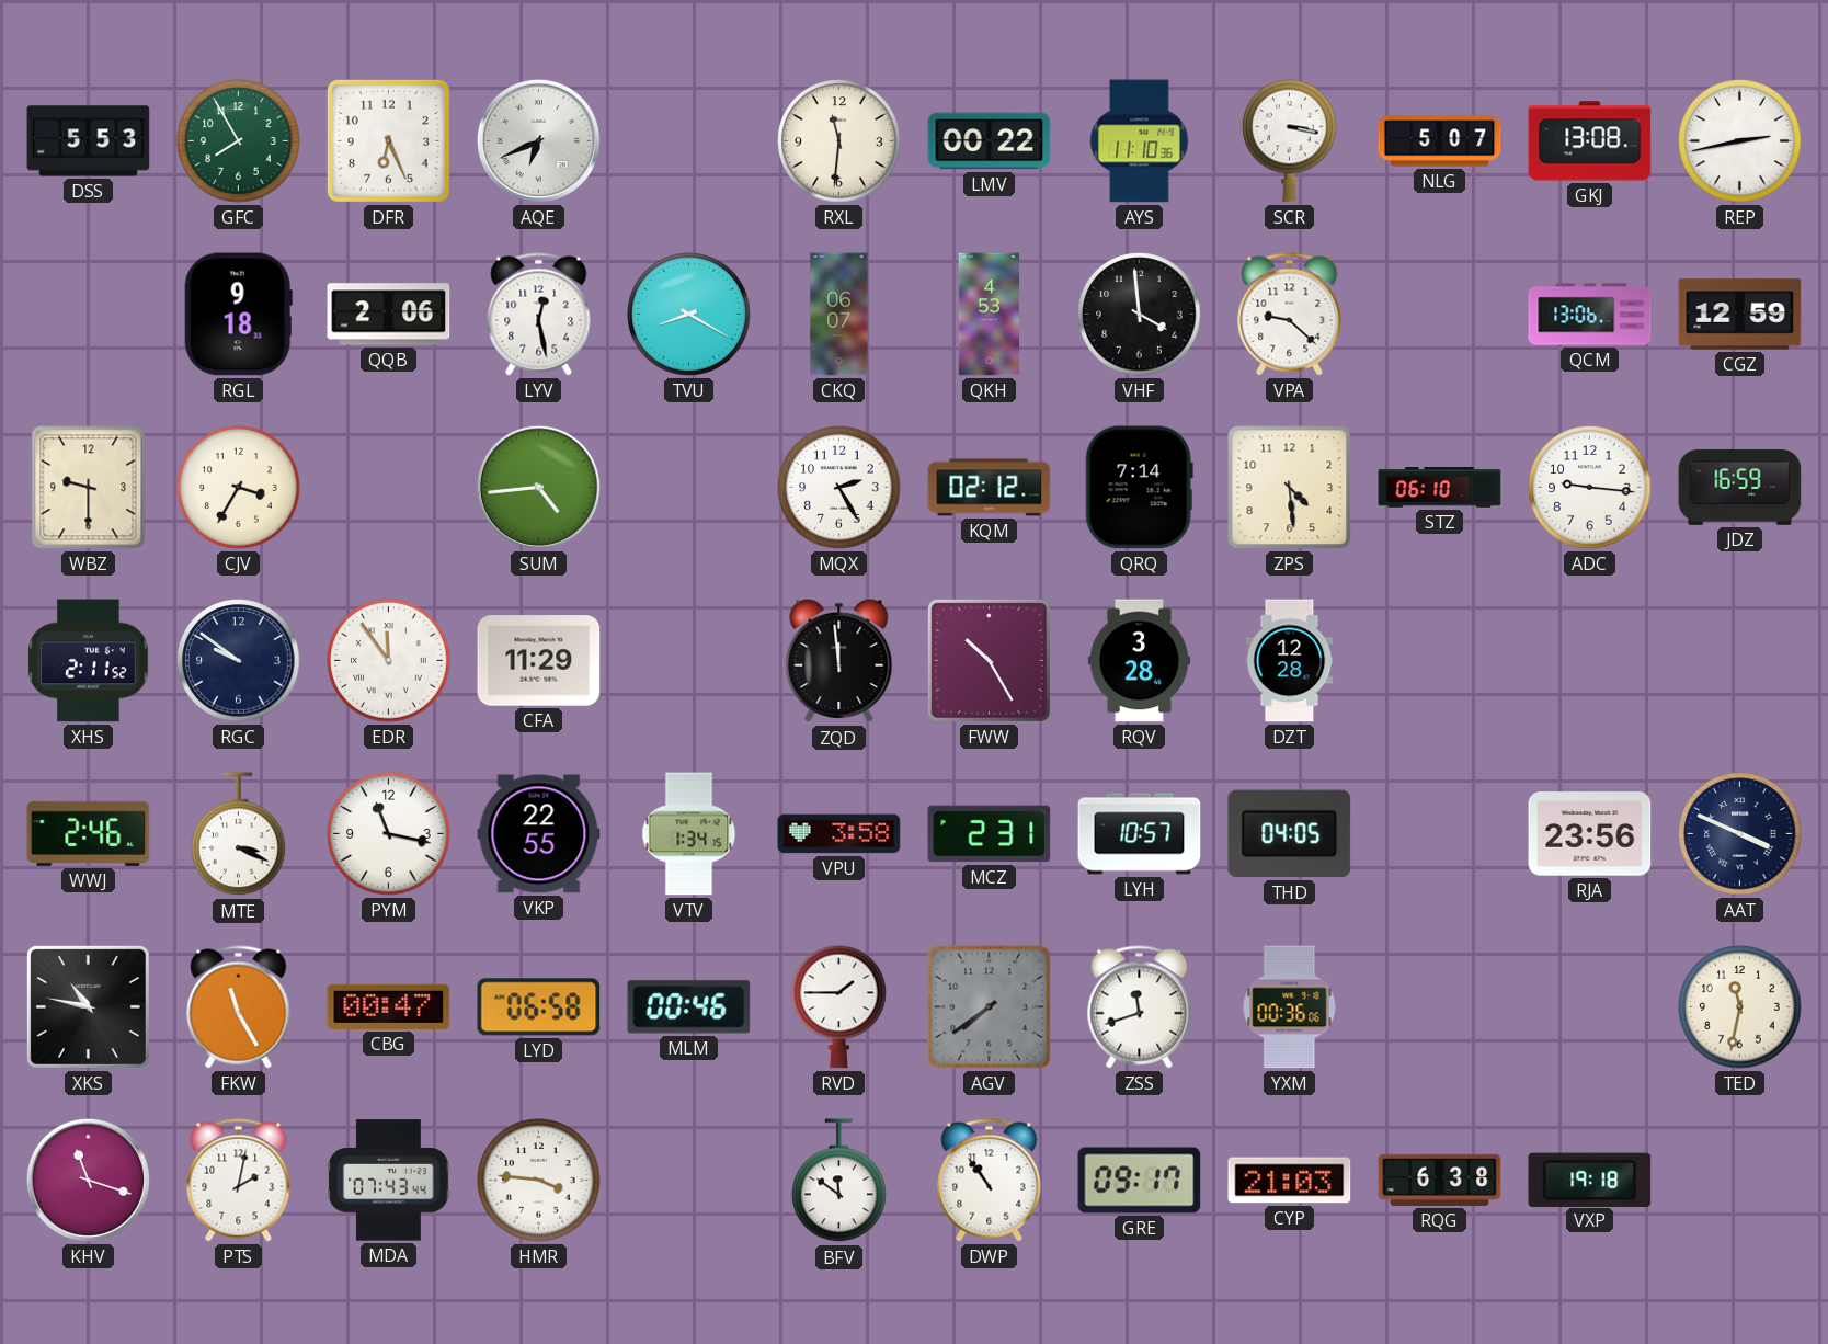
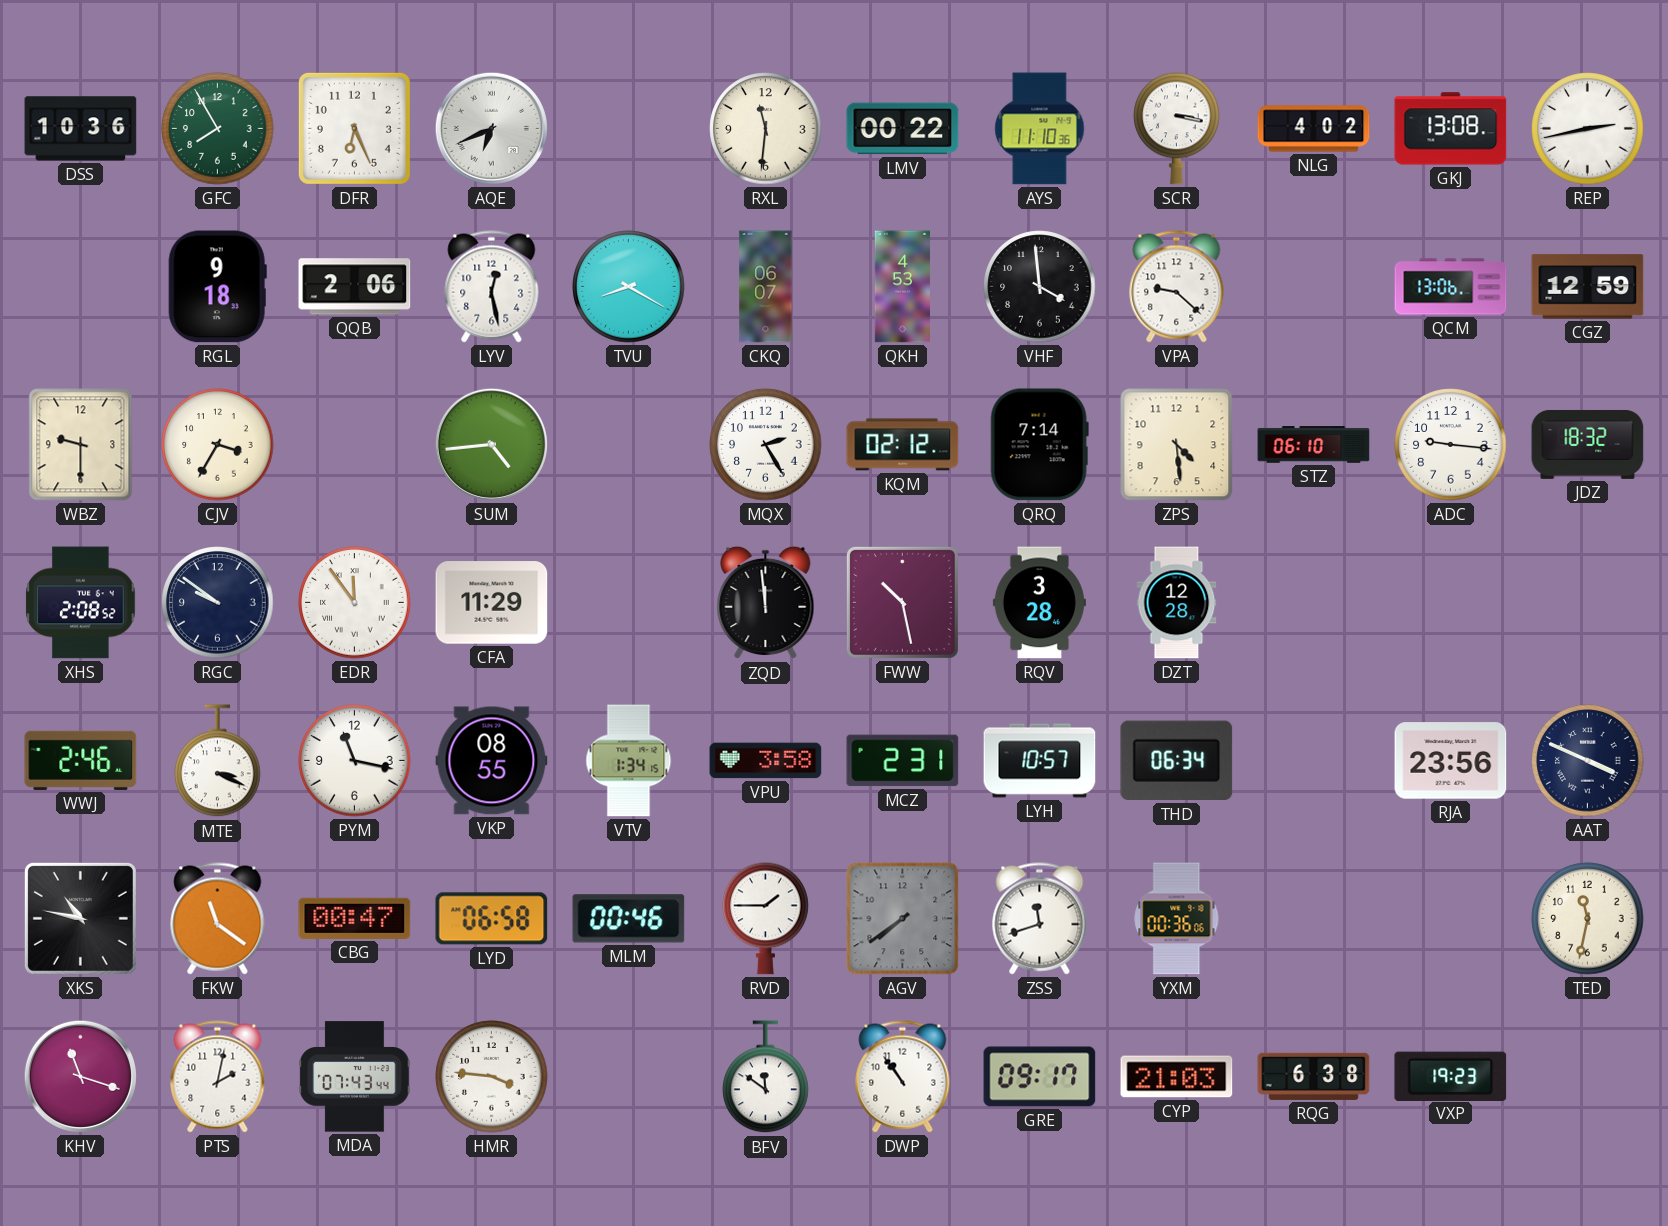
DSS: 5:53 -> 10:36 (81, 129)
NLG: 5:07 -> 4:02 (1314, 129)
JDZ: 16:59 -> 18:32 (1588, 444)
XHS: 2:11 -> 2:08 (81, 603)
FWW: 10:25 -> 10:28 (902, 602)
VKP: 22:55 -> 08:55 (492, 761)
THD: 04:05 -> 06:34 (1177, 761)
FKW: 11:25 -> 11:21 (218, 919)
VXP: 19:18 -> 19:23 (1451, 1076)
